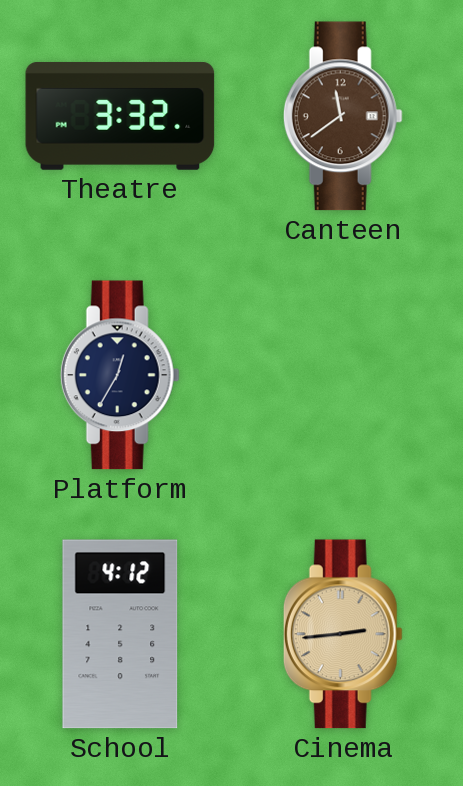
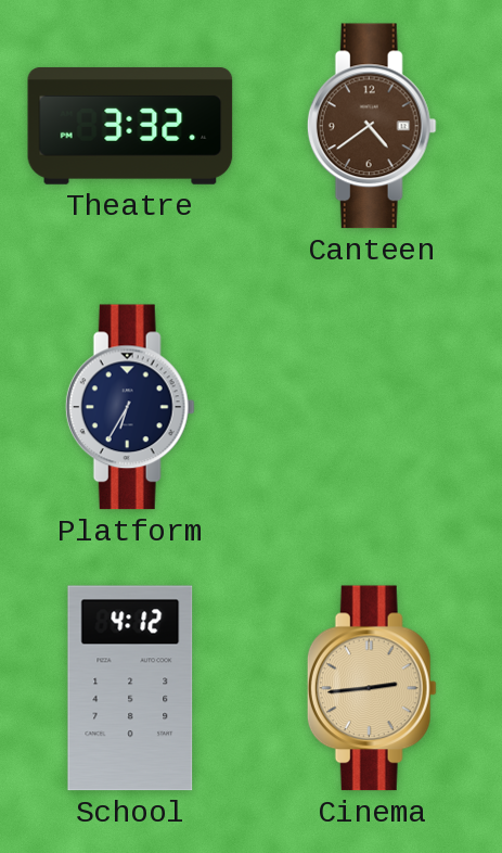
Canteen: 11:39 -> 4:39 (372, 126)
Platform: 12:35 -> 6:35 (130, 407)
